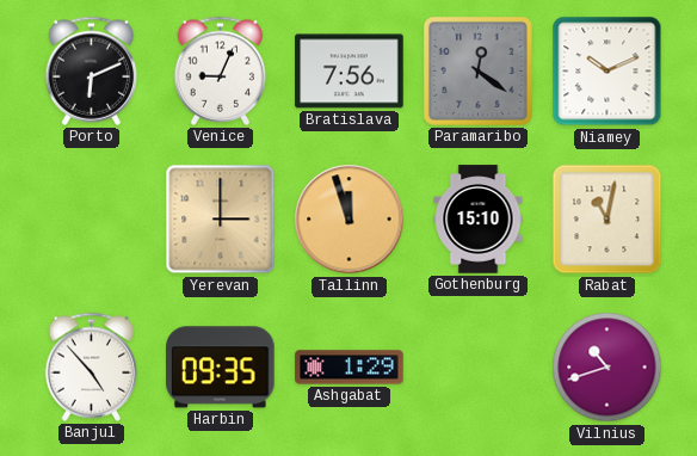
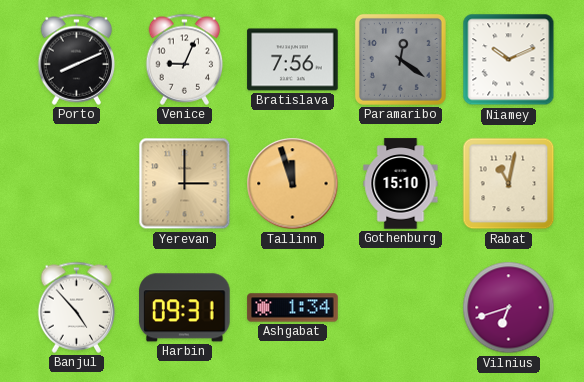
Porto: 6:11 -> 8:11 (77, 59)
Harbin: 09:35 -> 09:31 (185, 308)
Ashgabat: 1:29 -> 1:34 (293, 308)
Vilnius: 10:42 -> 6:42 (509, 308)
